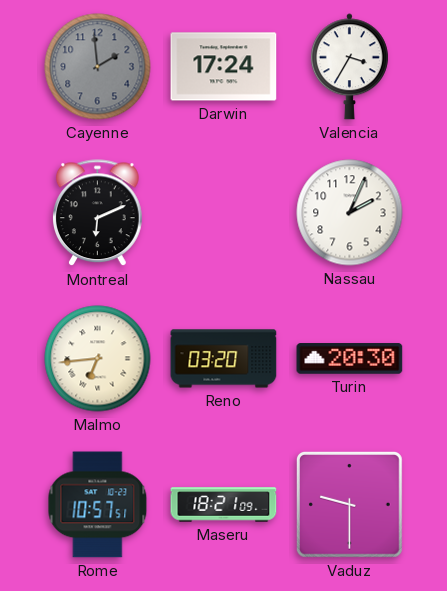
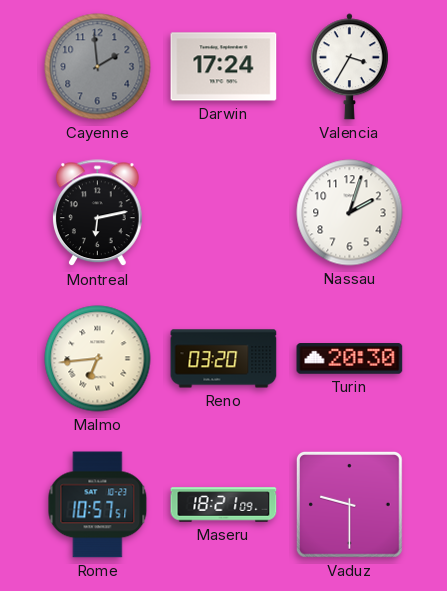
Montreal: 6:11 -> 6:13 (98, 213)
Nassau: 2:04 -> 2:03 (350, 213)
